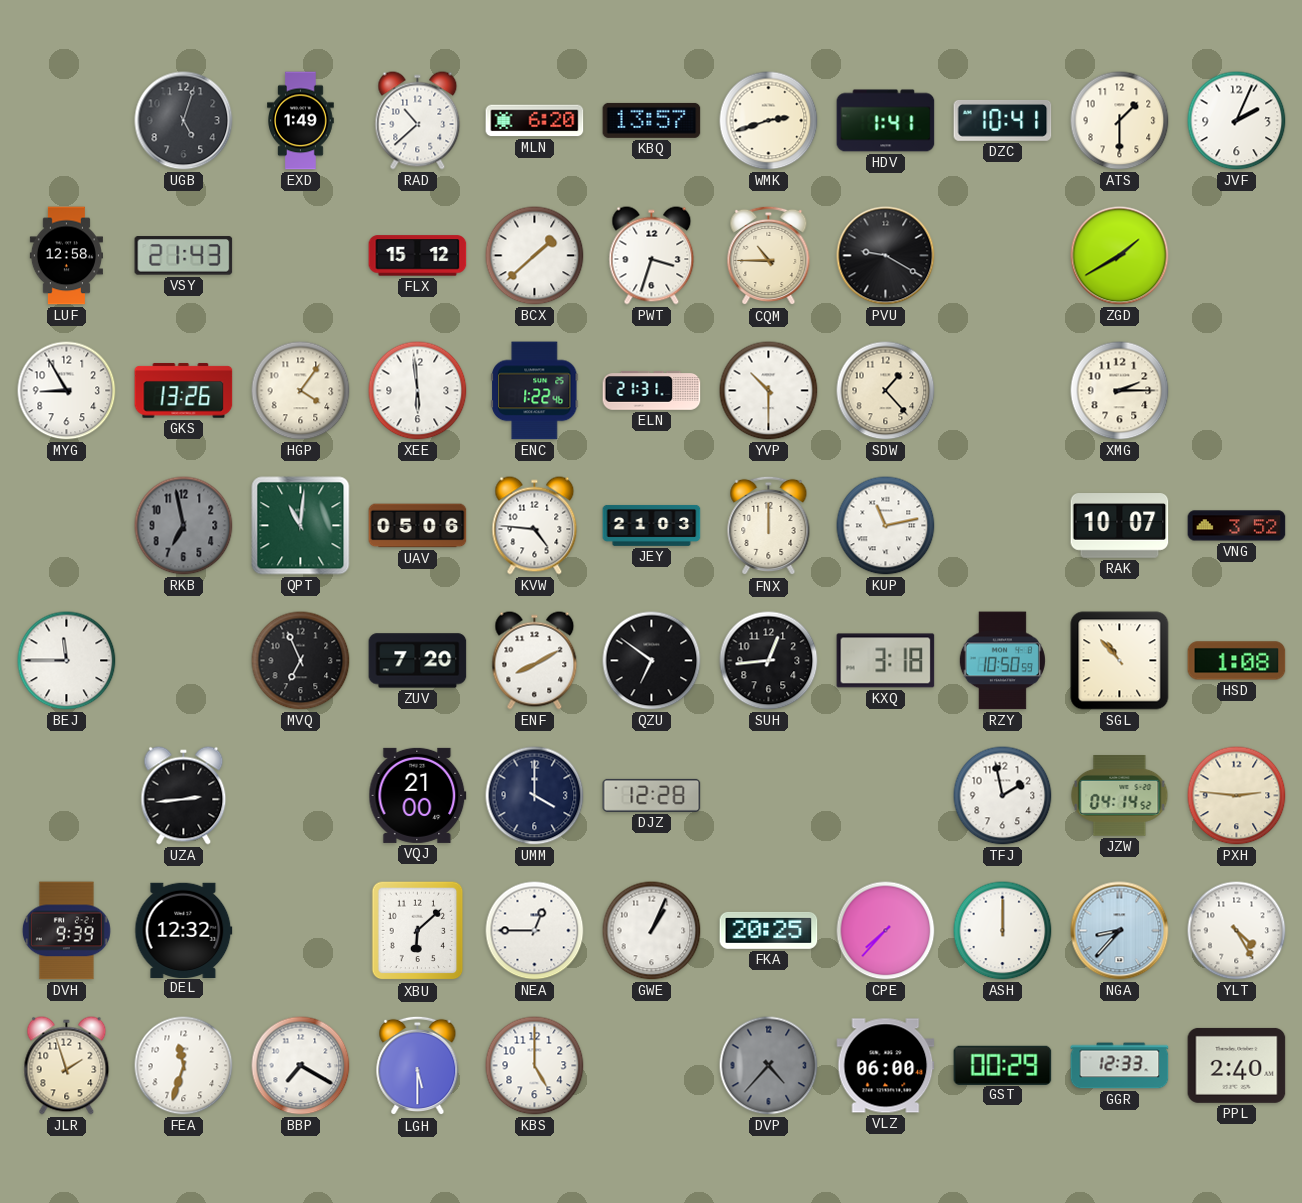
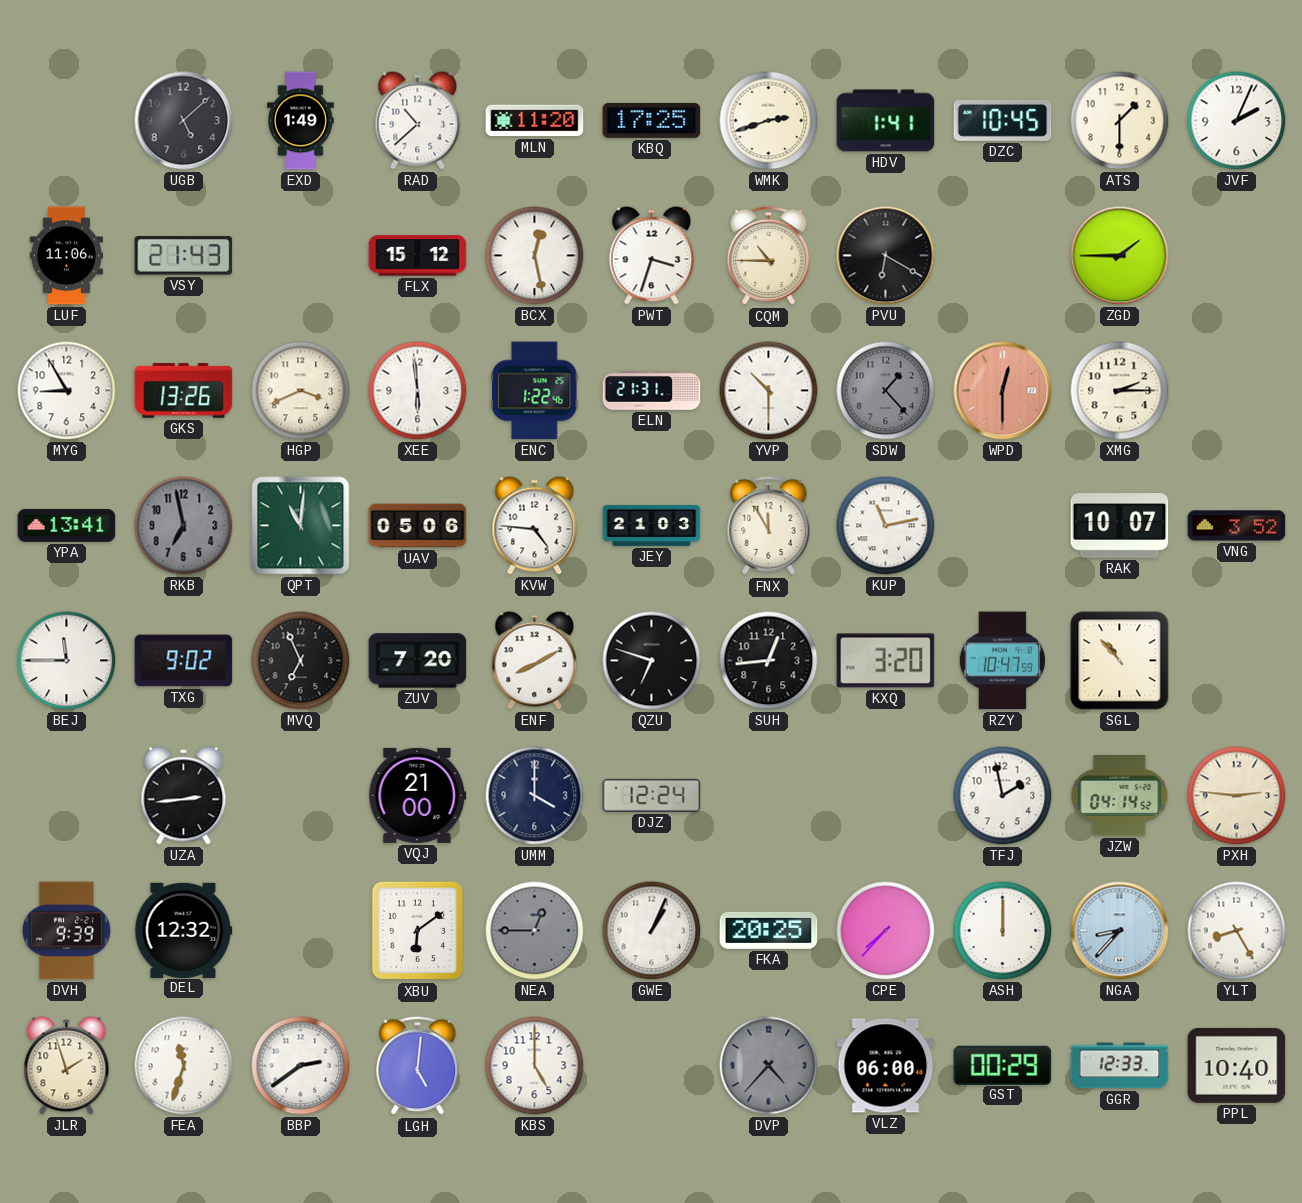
UGB: 5:03 -> 5:08 (184, 121)
MLN: 6:20 -> 11:20 (535, 121)
KBQ: 13:57 -> 17:25 (652, 120)
DZC: 10:41 -> 10:45 (1003, 120)
LUF: 12:58 -> 11:06 (66, 256)
BCX: 1:38 -> 12:28 (535, 256)
PVU: 9:20 -> 6:20 (886, 256)
ZGD: 1:40 -> 1:45 (1120, 256)
HGP: 4:06 -> 3:41 (301, 391)
SDW dial: cream -> grey (886, 391)
WPD: none -> 12:30 (1003, 391)
YPA: none -> 13:41 (67, 526)
FNX: 12:00 -> 11:55 (769, 526)
TXG: none -> 9:02 (184, 661)
QZU: 6:51 -> 6:48 (652, 661)
KXQ: 3:18 -> 3:20 (886, 661)
RZY: 10:50 -> 10:47 (1002, 661)
HSD: 1:08 -> none (1237, 661)
DJZ: 12:28 -> 12:24 (652, 795)
XBU: 6:08 -> 6:09 (418, 931)
NEA dial: white -> grey (535, 931)
YLT: 4:25 -> 8:25 (1237, 931)
BBP: 7:20 -> 2:39 (301, 1066)
LGH: 5:30 -> 5:01 (418, 1066)
PPL: 2:40 -> 10:40 (1237, 1065)
